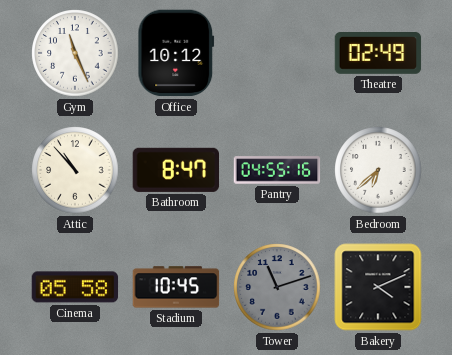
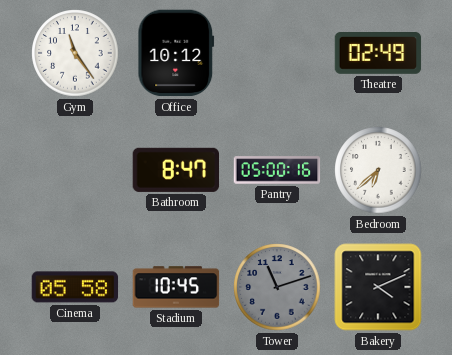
Gym: 11:26 -> 11:24 (75, 53)
Attic: 10:53 -> none (75, 170)
Pantry: 04:55 -> 05:00 (277, 170)
